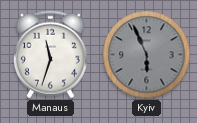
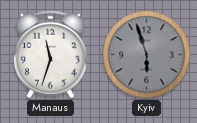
Kyiv: 5:56 -> 5:57 (147, 55)
